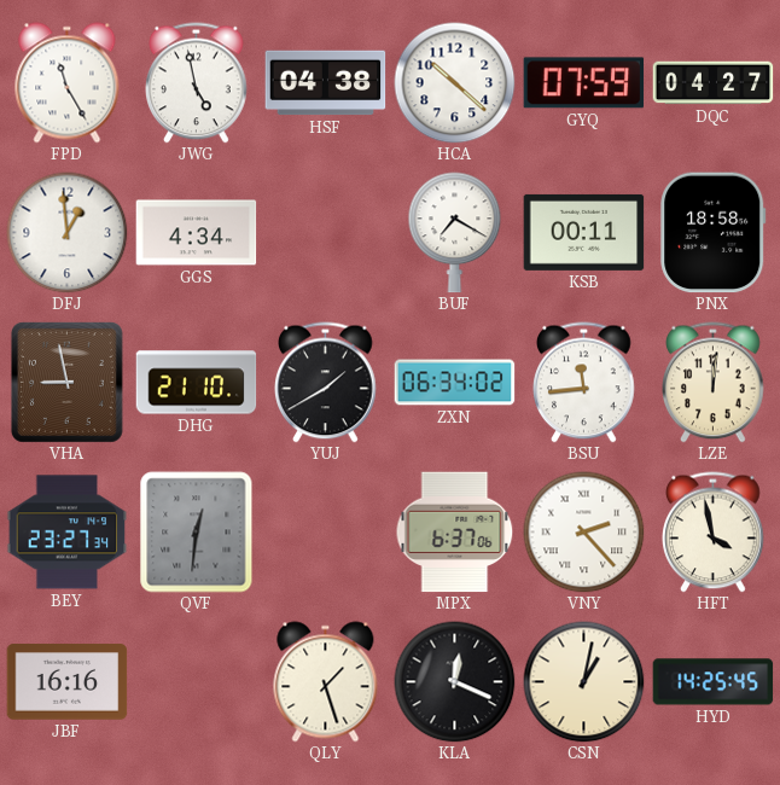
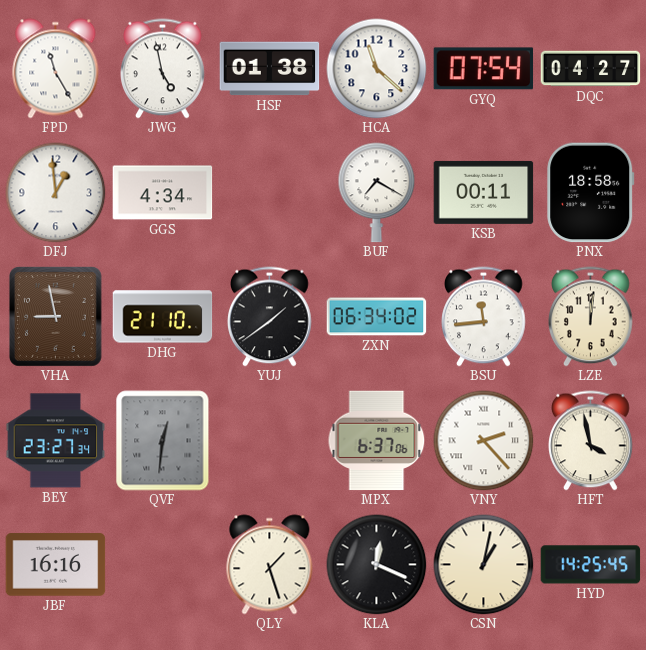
HSF: 04:38 -> 01:38 (270, 69)
HCA: 10:22 -> 11:22 (377, 69)
GYQ: 07:59 -> 07:54 (484, 69)
YUJ: 1:40 -> 1:39 (270, 317)
